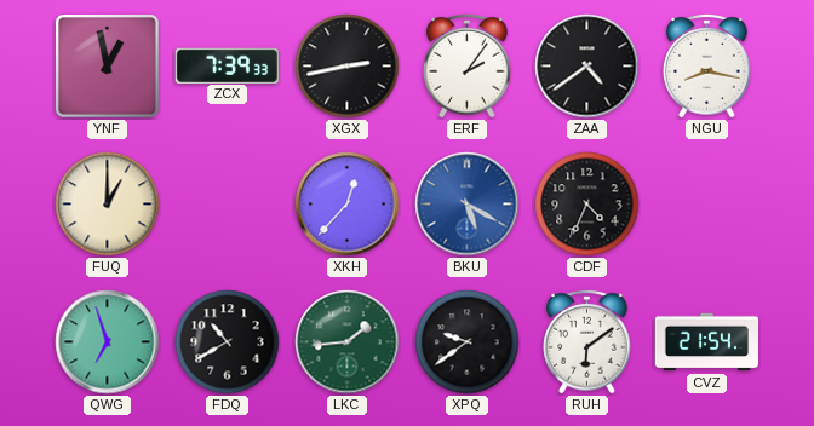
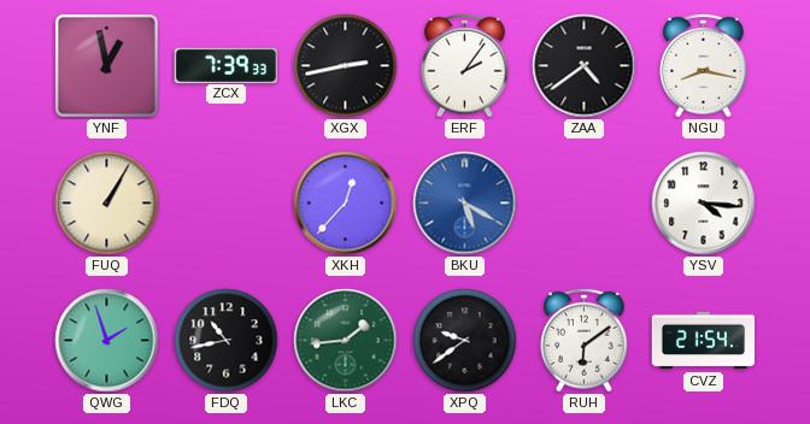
FUQ: 1:00 -> 1:05 (107, 204)
CDF: 4:34 -> none (587, 205)
YSV: none -> 4:16 (704, 204)
QWG: 6:57 -> 1:57 (107, 341)
FDQ: 10:40 -> 10:43 (227, 341)
